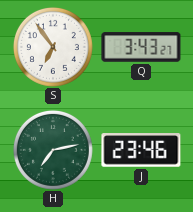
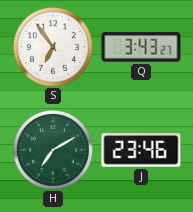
H: 7:13 -> 7:10 (53, 150)
